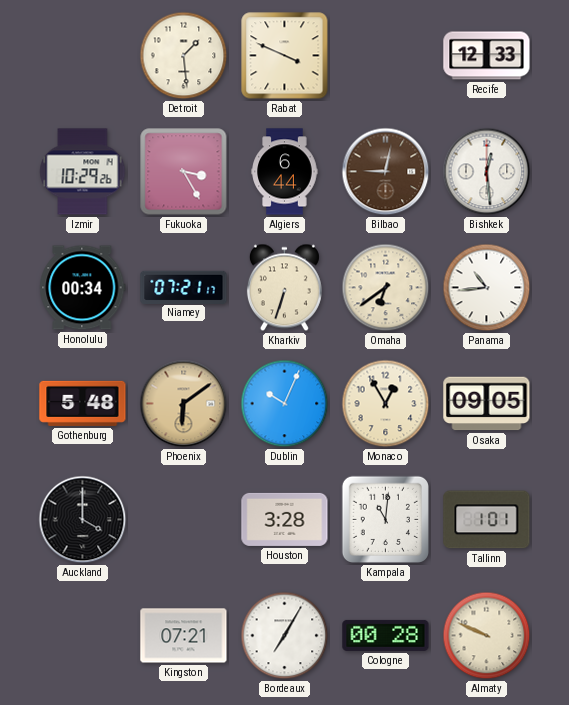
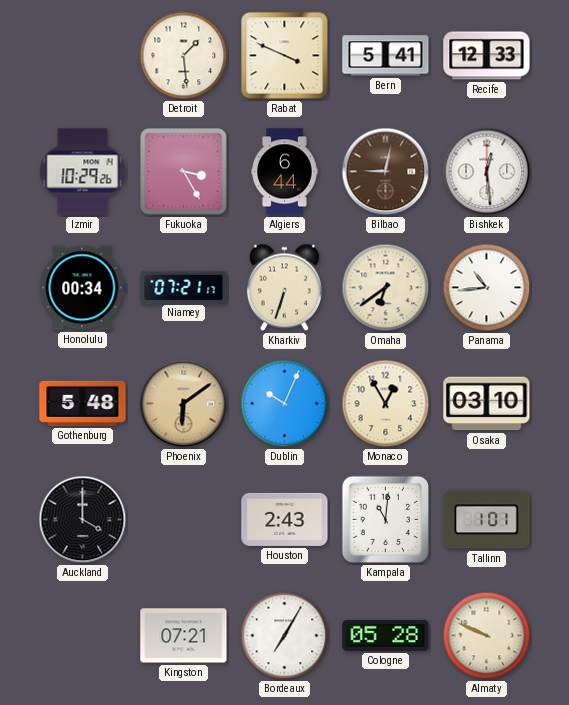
Bern: none -> 5:41 (386, 56)
Osaka: 09:05 -> 03:10 (487, 404)
Houston: 3:28 -> 2:43 (285, 519)
Cologne: 00:28 -> 05:28 (386, 635)
